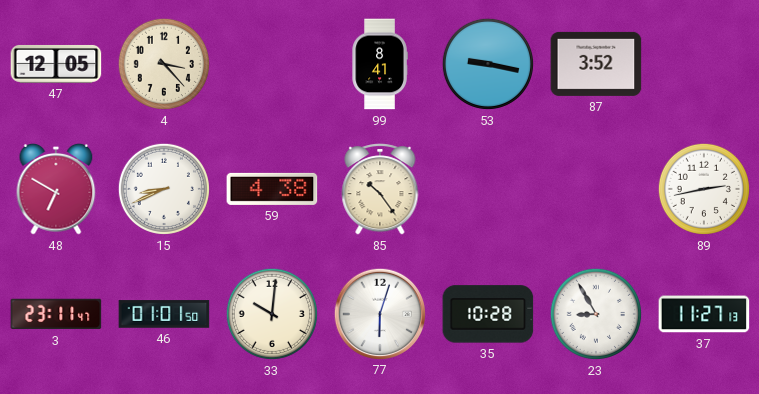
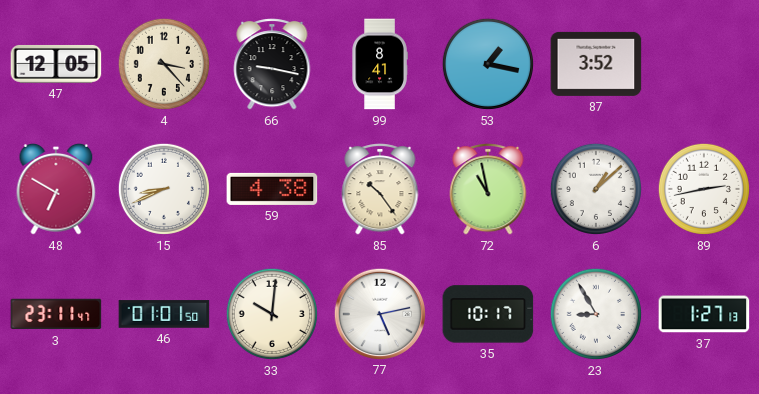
66: none -> 9:17 (272, 64)
53: 9:17 -> 1:17 (488, 64)
72: none -> 10:58 (488, 189)
6: none -> 1:08 (596, 189)
77: 6:03 -> 5:13 (379, 313)
35: 10:28 -> 10:17 (488, 314)
37: 11:27 -> 1:27 (704, 314)
